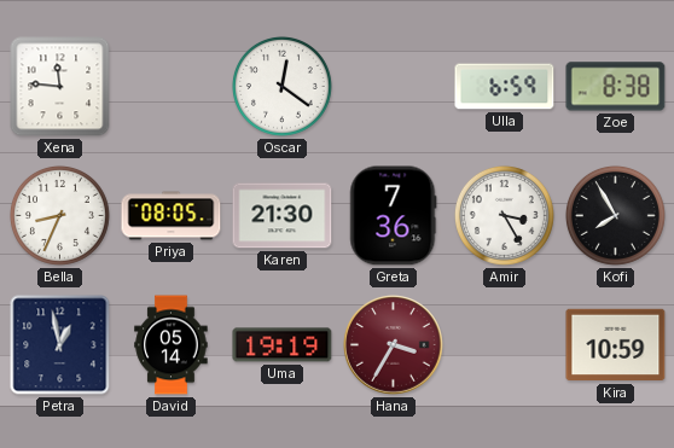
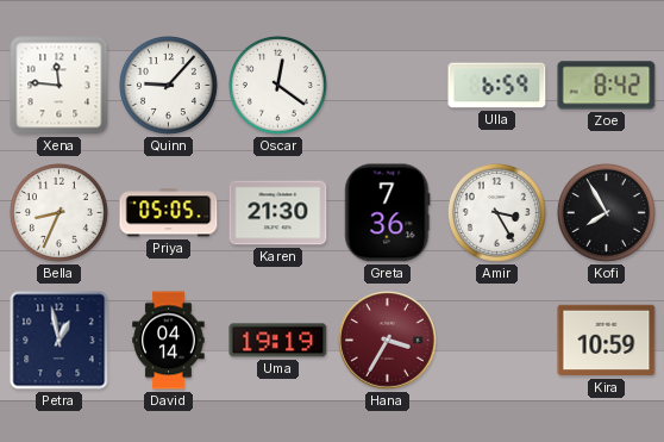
Quinn: none -> 9:07 (168, 85)
Zoe: 8:38 -> 8:42 (607, 86)
Priya: 08:05 -> 05:05 (169, 213)
David: 05:14 -> 04:14 (169, 341)
